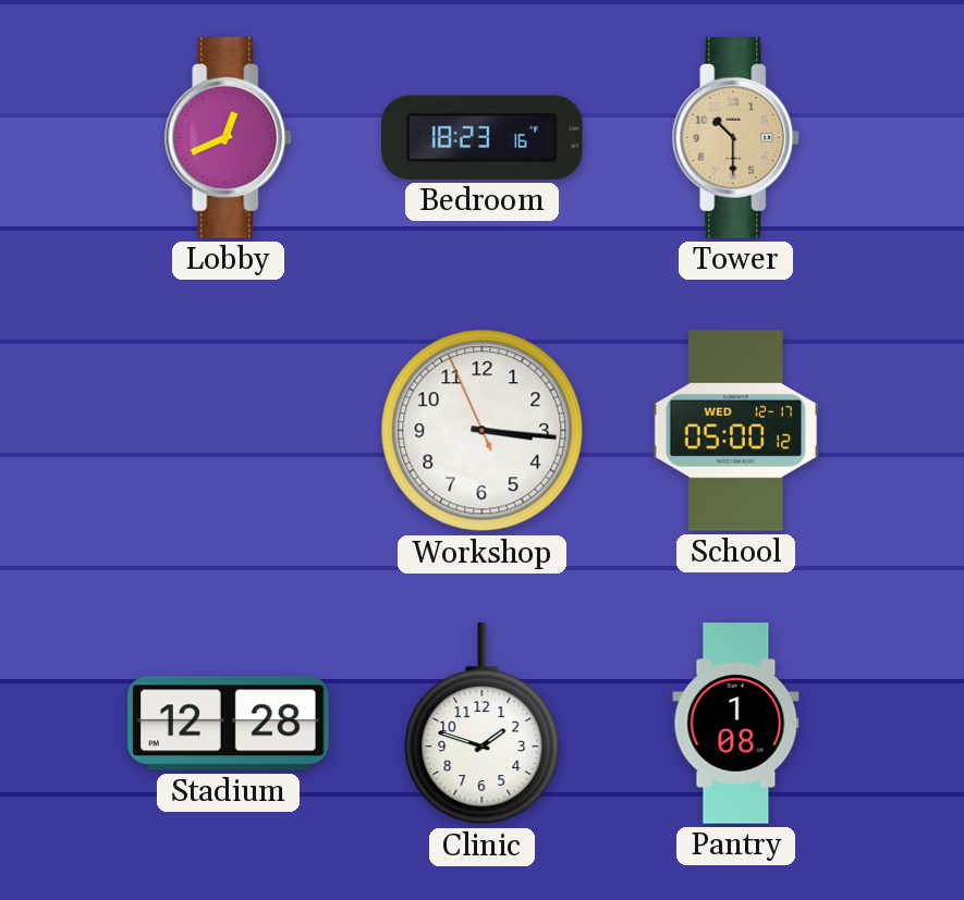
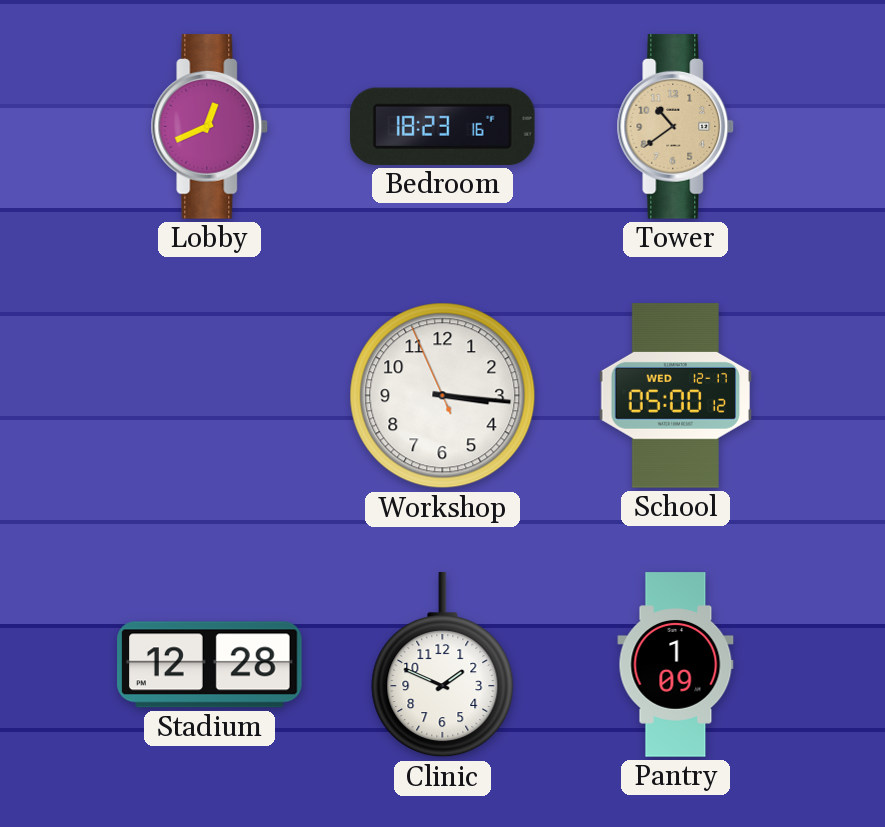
Tower: 10:30 -> 10:39 (676, 127)
Clinic: 1:48 -> 1:49 (443, 665)
Pantry: 1:08 -> 1:09 (676, 665)
